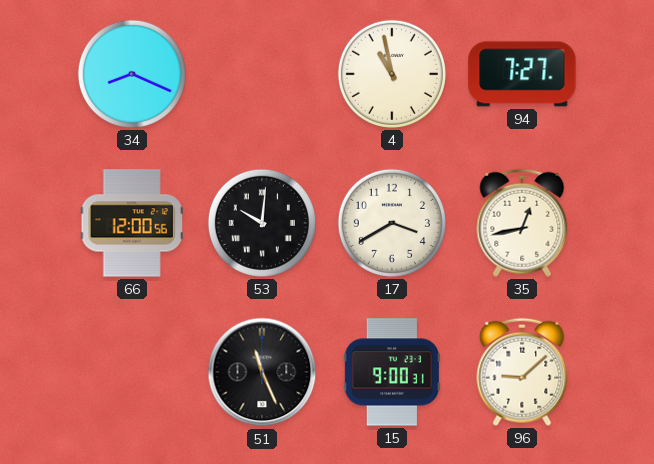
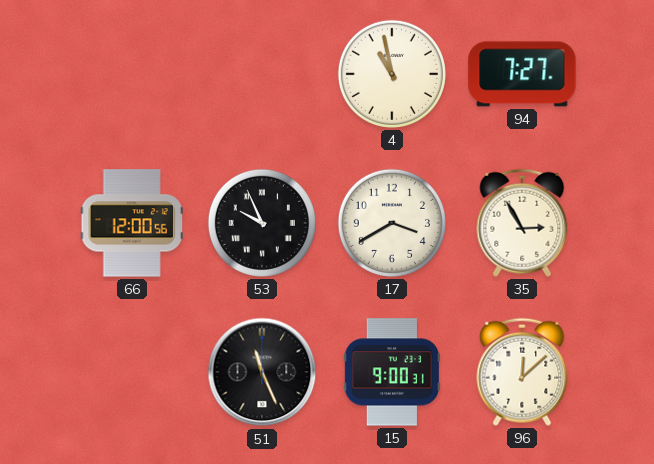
34: 8:19 -> none (132, 74)
53: 10:01 -> 9:56 (262, 223)
35: 12:43 -> 2:55 (522, 223)
96: 9:08 -> 12:08 (522, 372)
